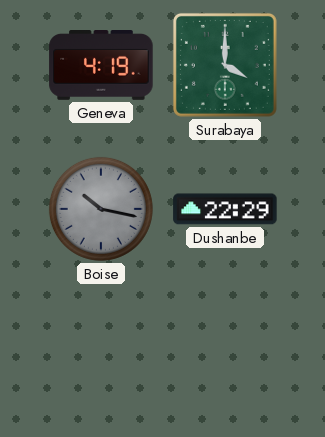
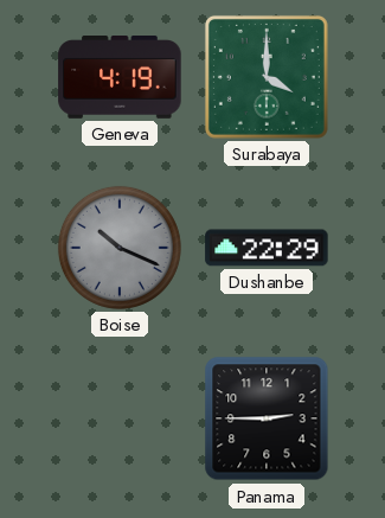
Boise: 10:17 -> 10:19 (120, 248)
Panama: none -> 2:45 (267, 418)
